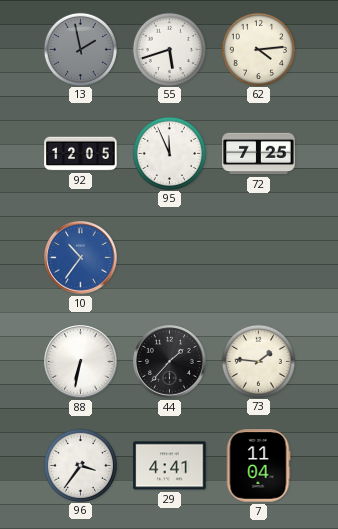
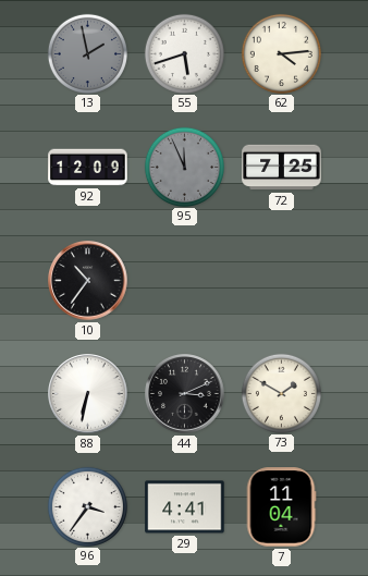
92: 12:05 -> 12:09 (88, 168)
95 dial: white -> grey (184, 167)
10 dial: blue -> black (88, 281)
44: 1:37 -> 3:11 (185, 394)
73: 1:46 -> 1:50 (281, 393)
